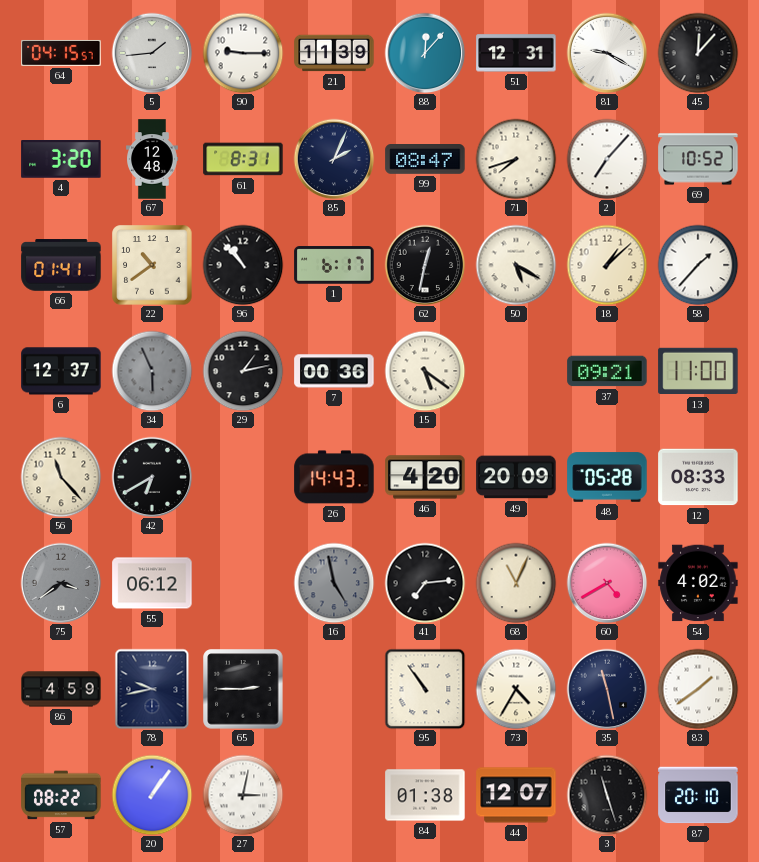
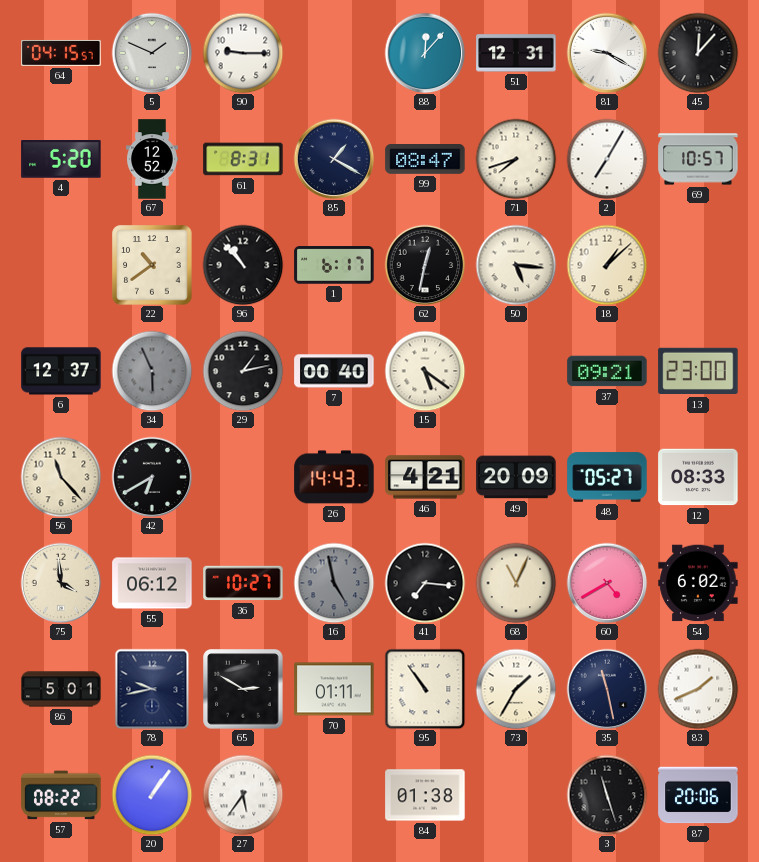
5: 1:44 -> 1:49 (152, 53)
21: 11:39 -> none (334, 53)
4: 3:20 -> 5:20 (61, 160)
67: 12:48 -> 12:52 (153, 159)
85: 2:04 -> 1:20 (334, 159)
2: 7:07 -> 7:05 (607, 159)
69: 10:52 -> 10:57 (698, 159)
66: 01:41 -> none (61, 265)
50: 5:20 -> 5:16 (516, 265)
58: 1:37 -> none (698, 265)
7: 00:36 -> 00:40 (334, 371)
13: 11:00 -> 23:00 (698, 371)
46: 4:20 -> 4:21 (425, 477)
48: 05:28 -> 05:27 (607, 477)
75: 3:39 -> 3:59 (61, 583)
75 dial: grey -> cream (61, 583)
36: none -> 10:27 (243, 583)
41: 7:14 -> 7:16 (425, 583)
54: 4:02 -> 6:02 (698, 583)
86: 4:59 -> 5:01 (61, 689)
65: 2:45 -> 2:50 (243, 689)
70: none -> 01:11 (334, 689)
73: 4:35 -> 1:35 (516, 689)
83: 1:39 -> 1:41 (698, 689)
27: 3:02 -> 5:36 (243, 795)
44: 12:07 -> none (516, 795)
87: 20:10 -> 20:06 (698, 795)
